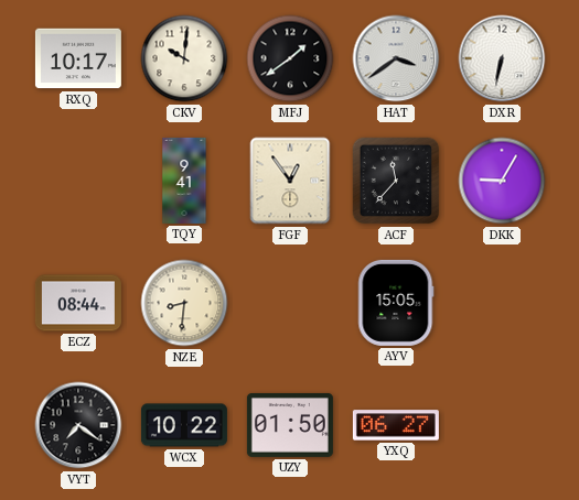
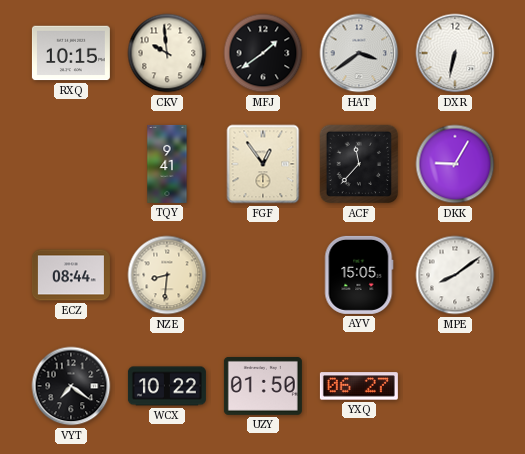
RXQ: 10:17 -> 10:15 (71, 53)
CKV: 10:01 -> 9:59 (167, 53)
MPE: none -> 8:09 (455, 275)
